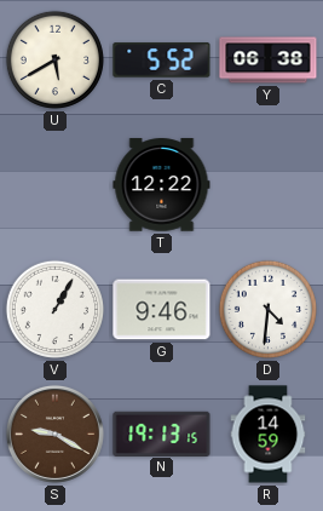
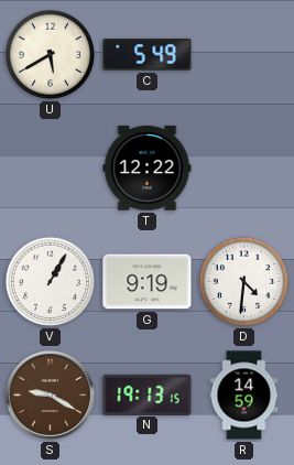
C: 5:52 -> 5:49 (148, 55)
Y: 06:38 -> none (269, 61)
G: 9:46 -> 9:19 (148, 282)
